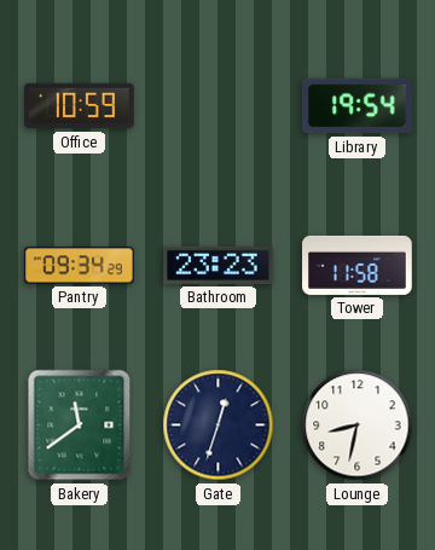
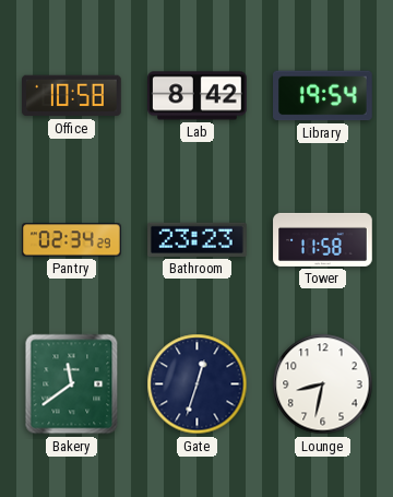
Office: 10:59 -> 10:58 (72, 96)
Lab: none -> 8:42 (198, 96)
Pantry: 09:34 -> 02:34 (72, 240)
